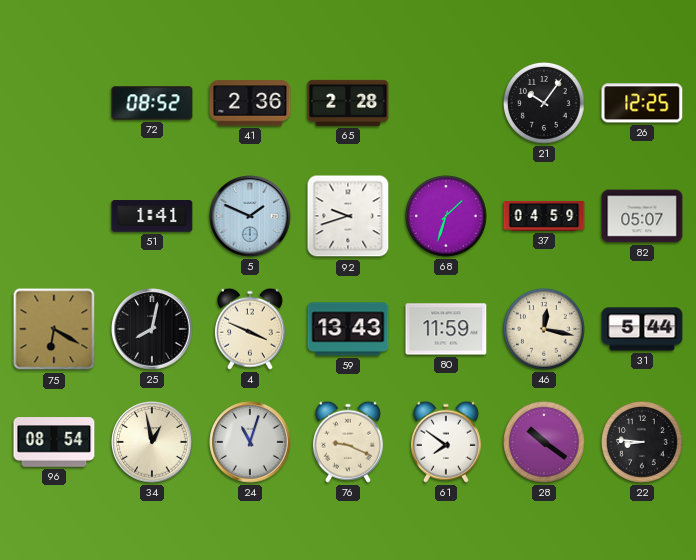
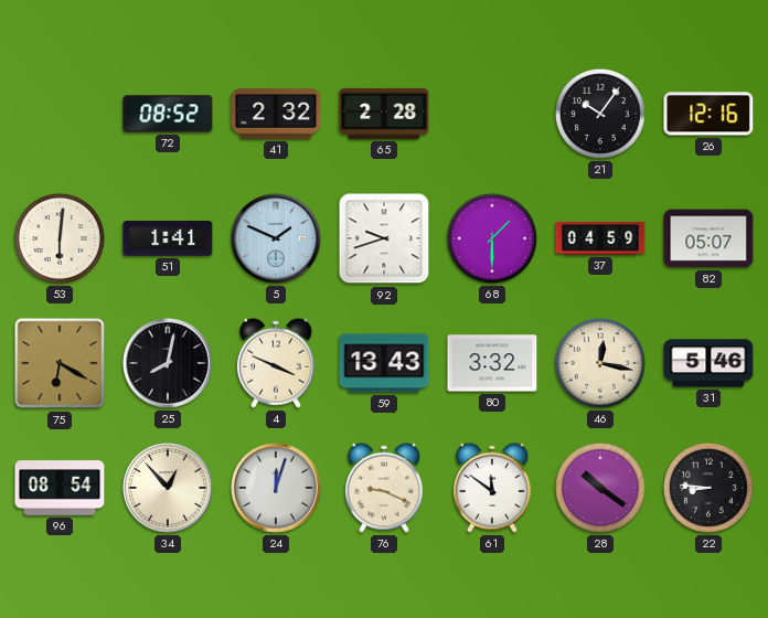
41: 2:36 -> 2:32 (276, 114)
26: 12:25 -> 12:16 (708, 114)
53: none -> 6:01 (60, 238)
68: 1:33 -> 1:30 (492, 238)
80: 11:59 -> 3:32 (492, 363)
31: 5:44 -> 5:46 (708, 363)
34: 12:58 -> 12:53 (168, 488)
24: 11:03 -> 12:03 (276, 488)
61: 7:51 -> 11:51 (492, 488)
